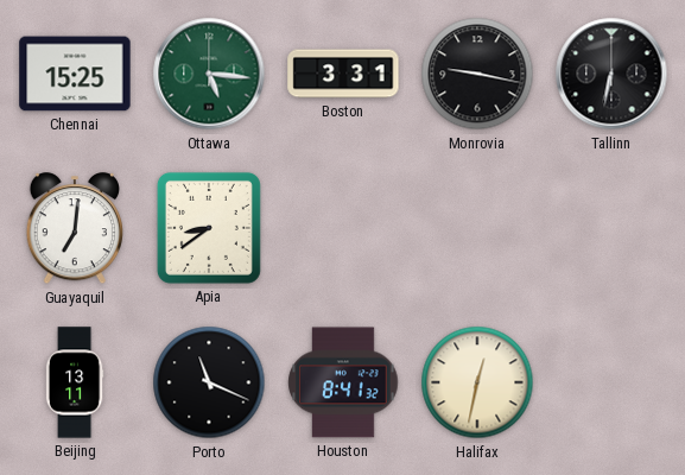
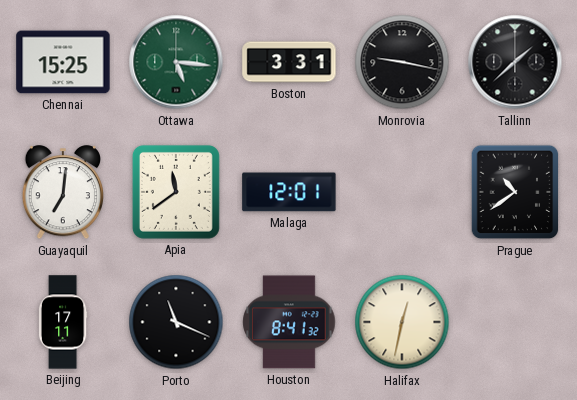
Tallinn: 6:32 -> 1:38 (515, 62)
Apia: 8:39 -> 11:39 (176, 192)
Malaga: none -> 12:01 (289, 192)
Prague: none -> 10:39 (515, 192)
Beijing: 13:11 -> 17:11 (63, 322)
